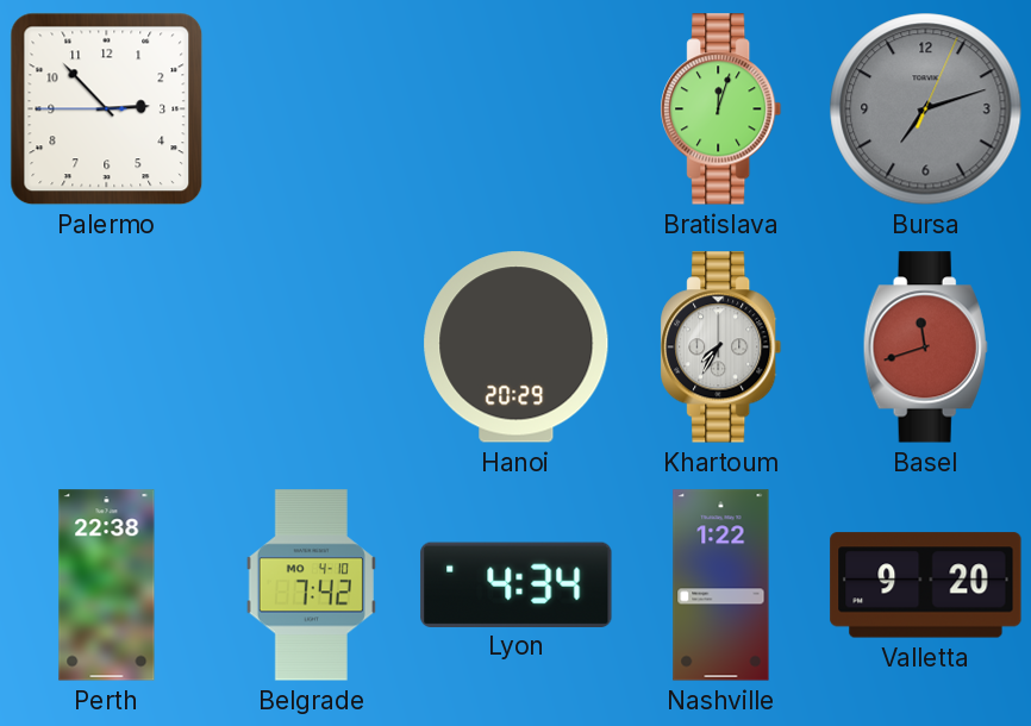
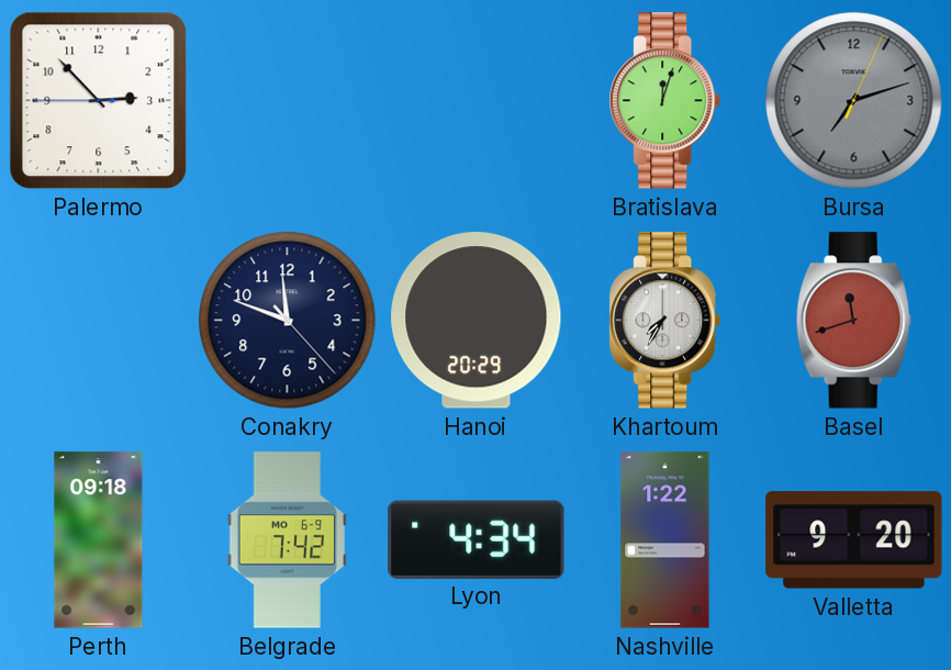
Conakry: none -> 11:48 (288, 321)
Perth: 22:38 -> 09:18 (99, 540)
Belgrade date: MO 4-10 -> MO 6-9 (287, 540)
